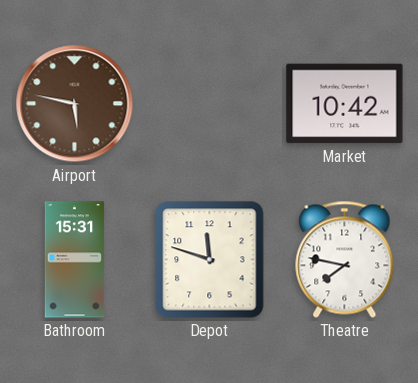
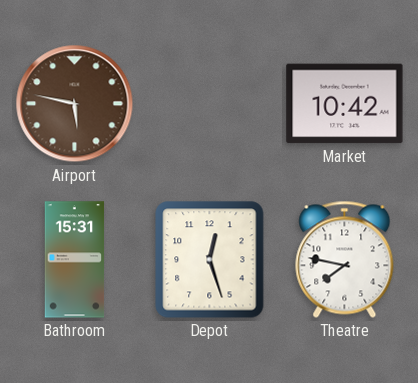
Depot: 11:48 -> 12:27 (210, 260)
